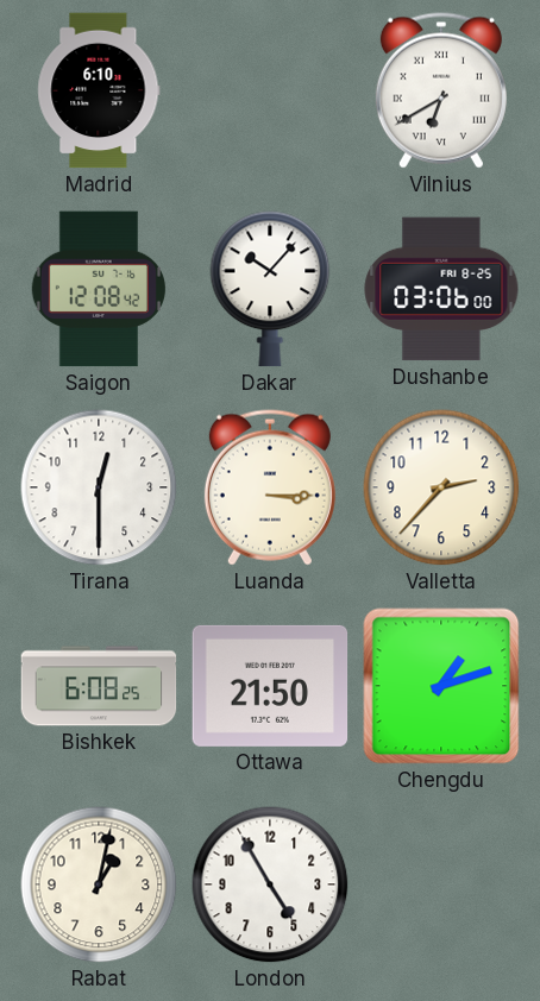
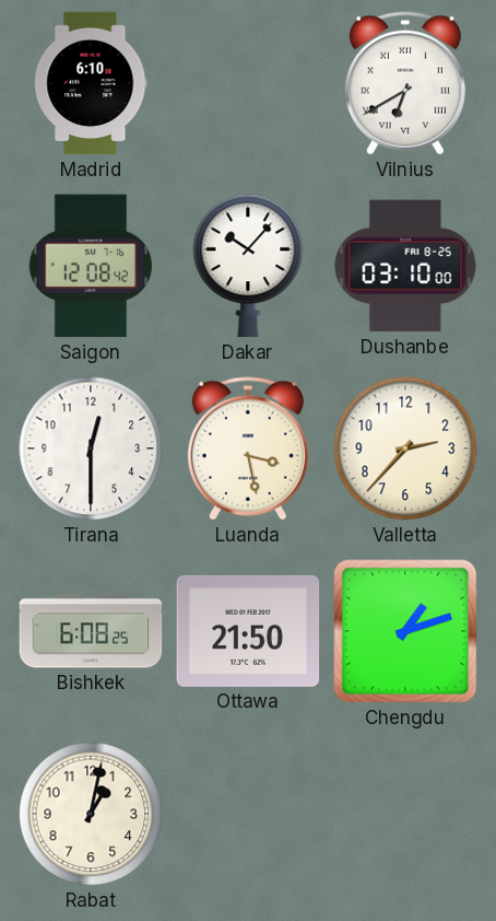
Dushanbe: 03:06 -> 03:10 (405, 266)
Luanda: 3:15 -> 3:28 (248, 448)
London: 4:55 -> none (270, 884)
